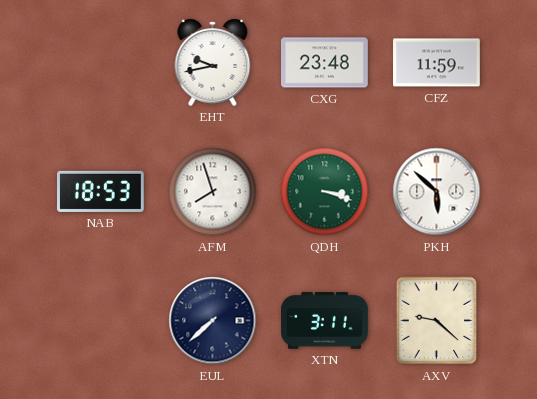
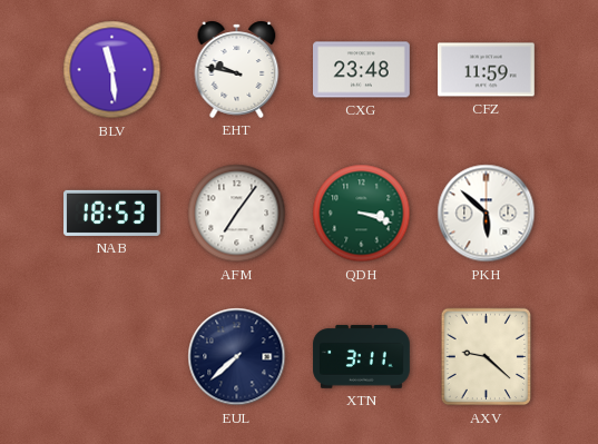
BLV: none -> 11:29 (112, 70)
EHT: 9:43 -> 9:47 (237, 69)
AFM: 7:57 -> 7:06 (237, 214)
